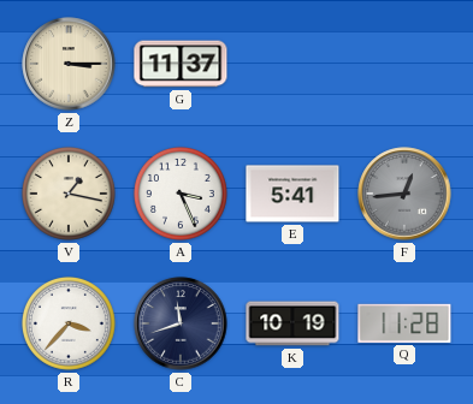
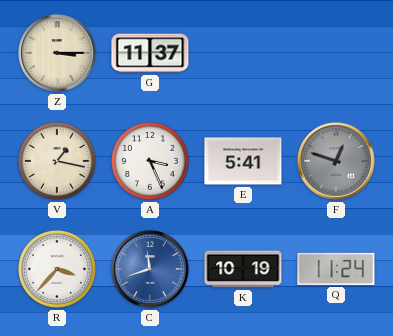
F: 12:44 -> 12:48 (336, 161)
C dial: navy -> blue (150, 269)
Q: 11:28 -> 11:24 (336, 269)
